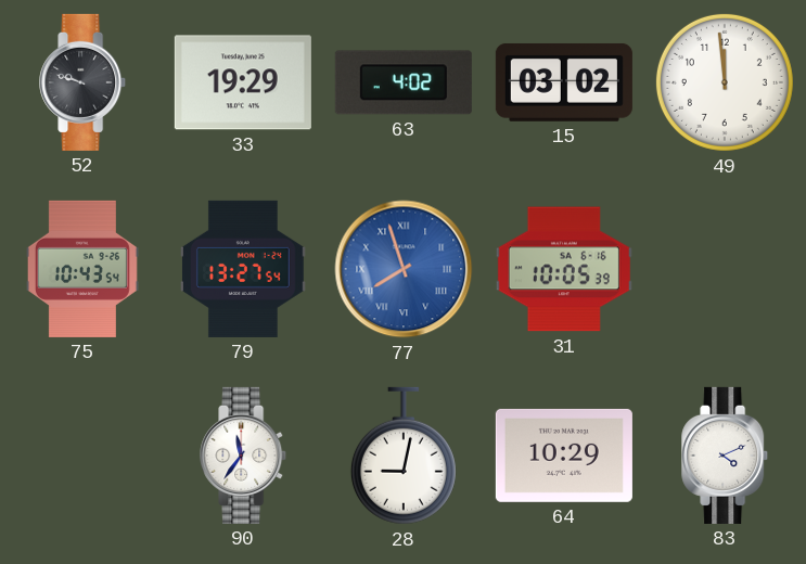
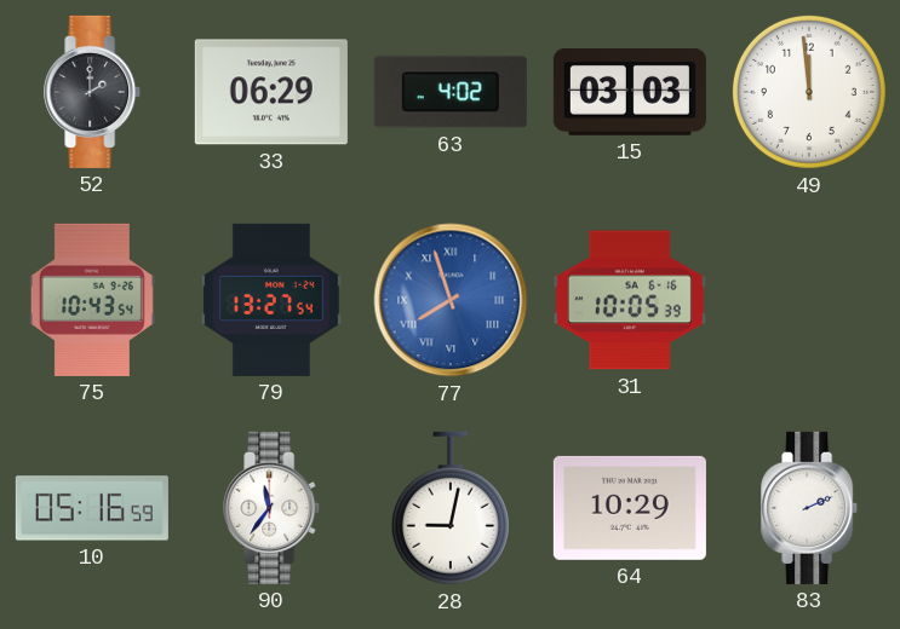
52: 9:48 -> 2:00 (93, 92)
33: 19:29 -> 06:29 (271, 92)
15: 03:02 -> 03:03 (630, 92)
10: none -> 05:16 (92, 508)
83: 4:11 -> 2:11 (810, 508)
